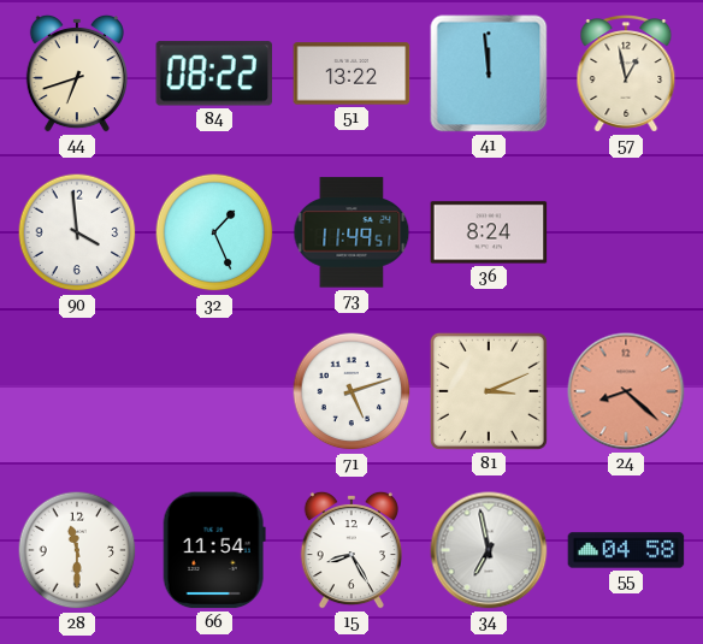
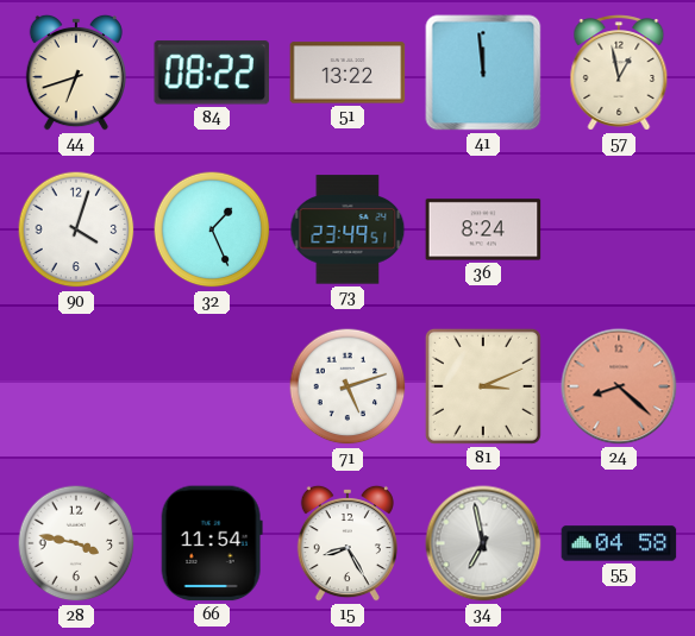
90: 3:59 -> 4:03 (76, 229)
73: 11:49 -> 23:49 (347, 229)
28: 11:30 -> 3:47 (76, 543)
